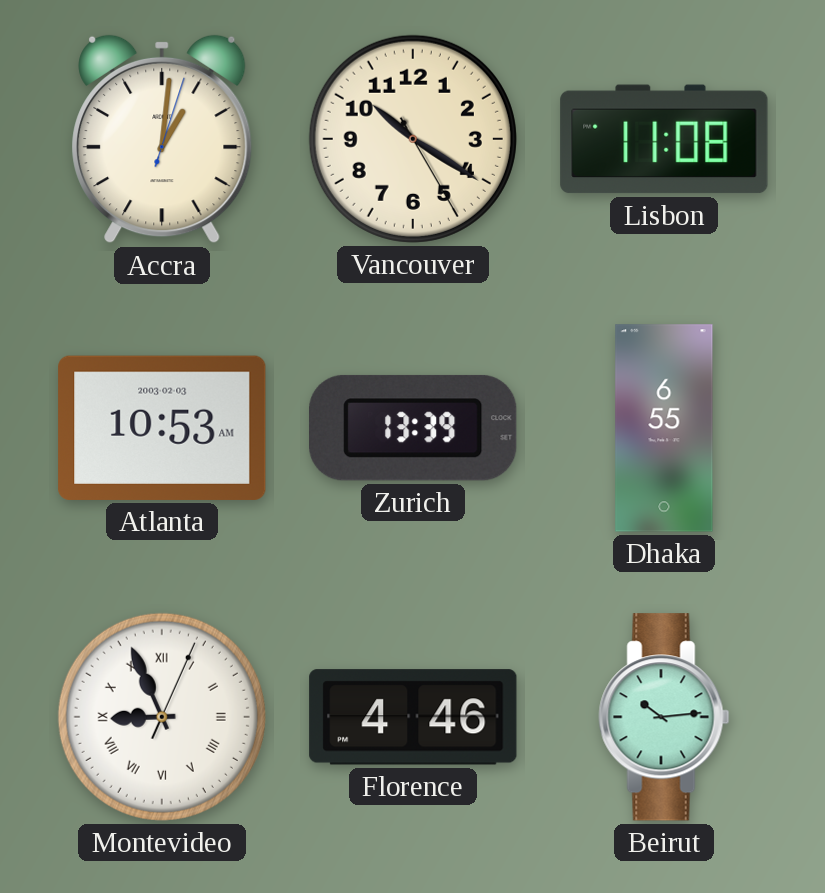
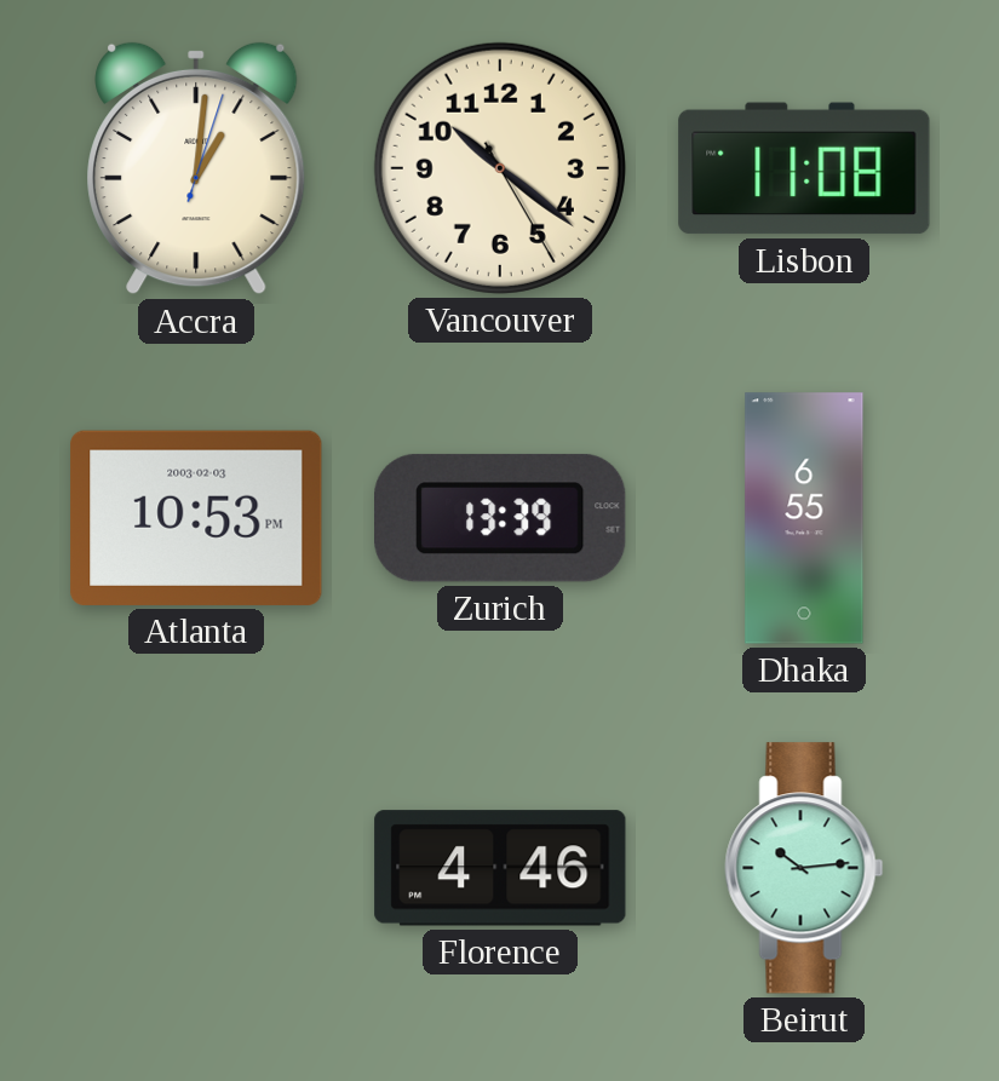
Vancouver: 10:20 -> 10:21 (500, 168)
Atlanta: 10:53 AM -> 10:53 PM (196, 518)
Montevideo: 8:56 -> none (162, 717)
